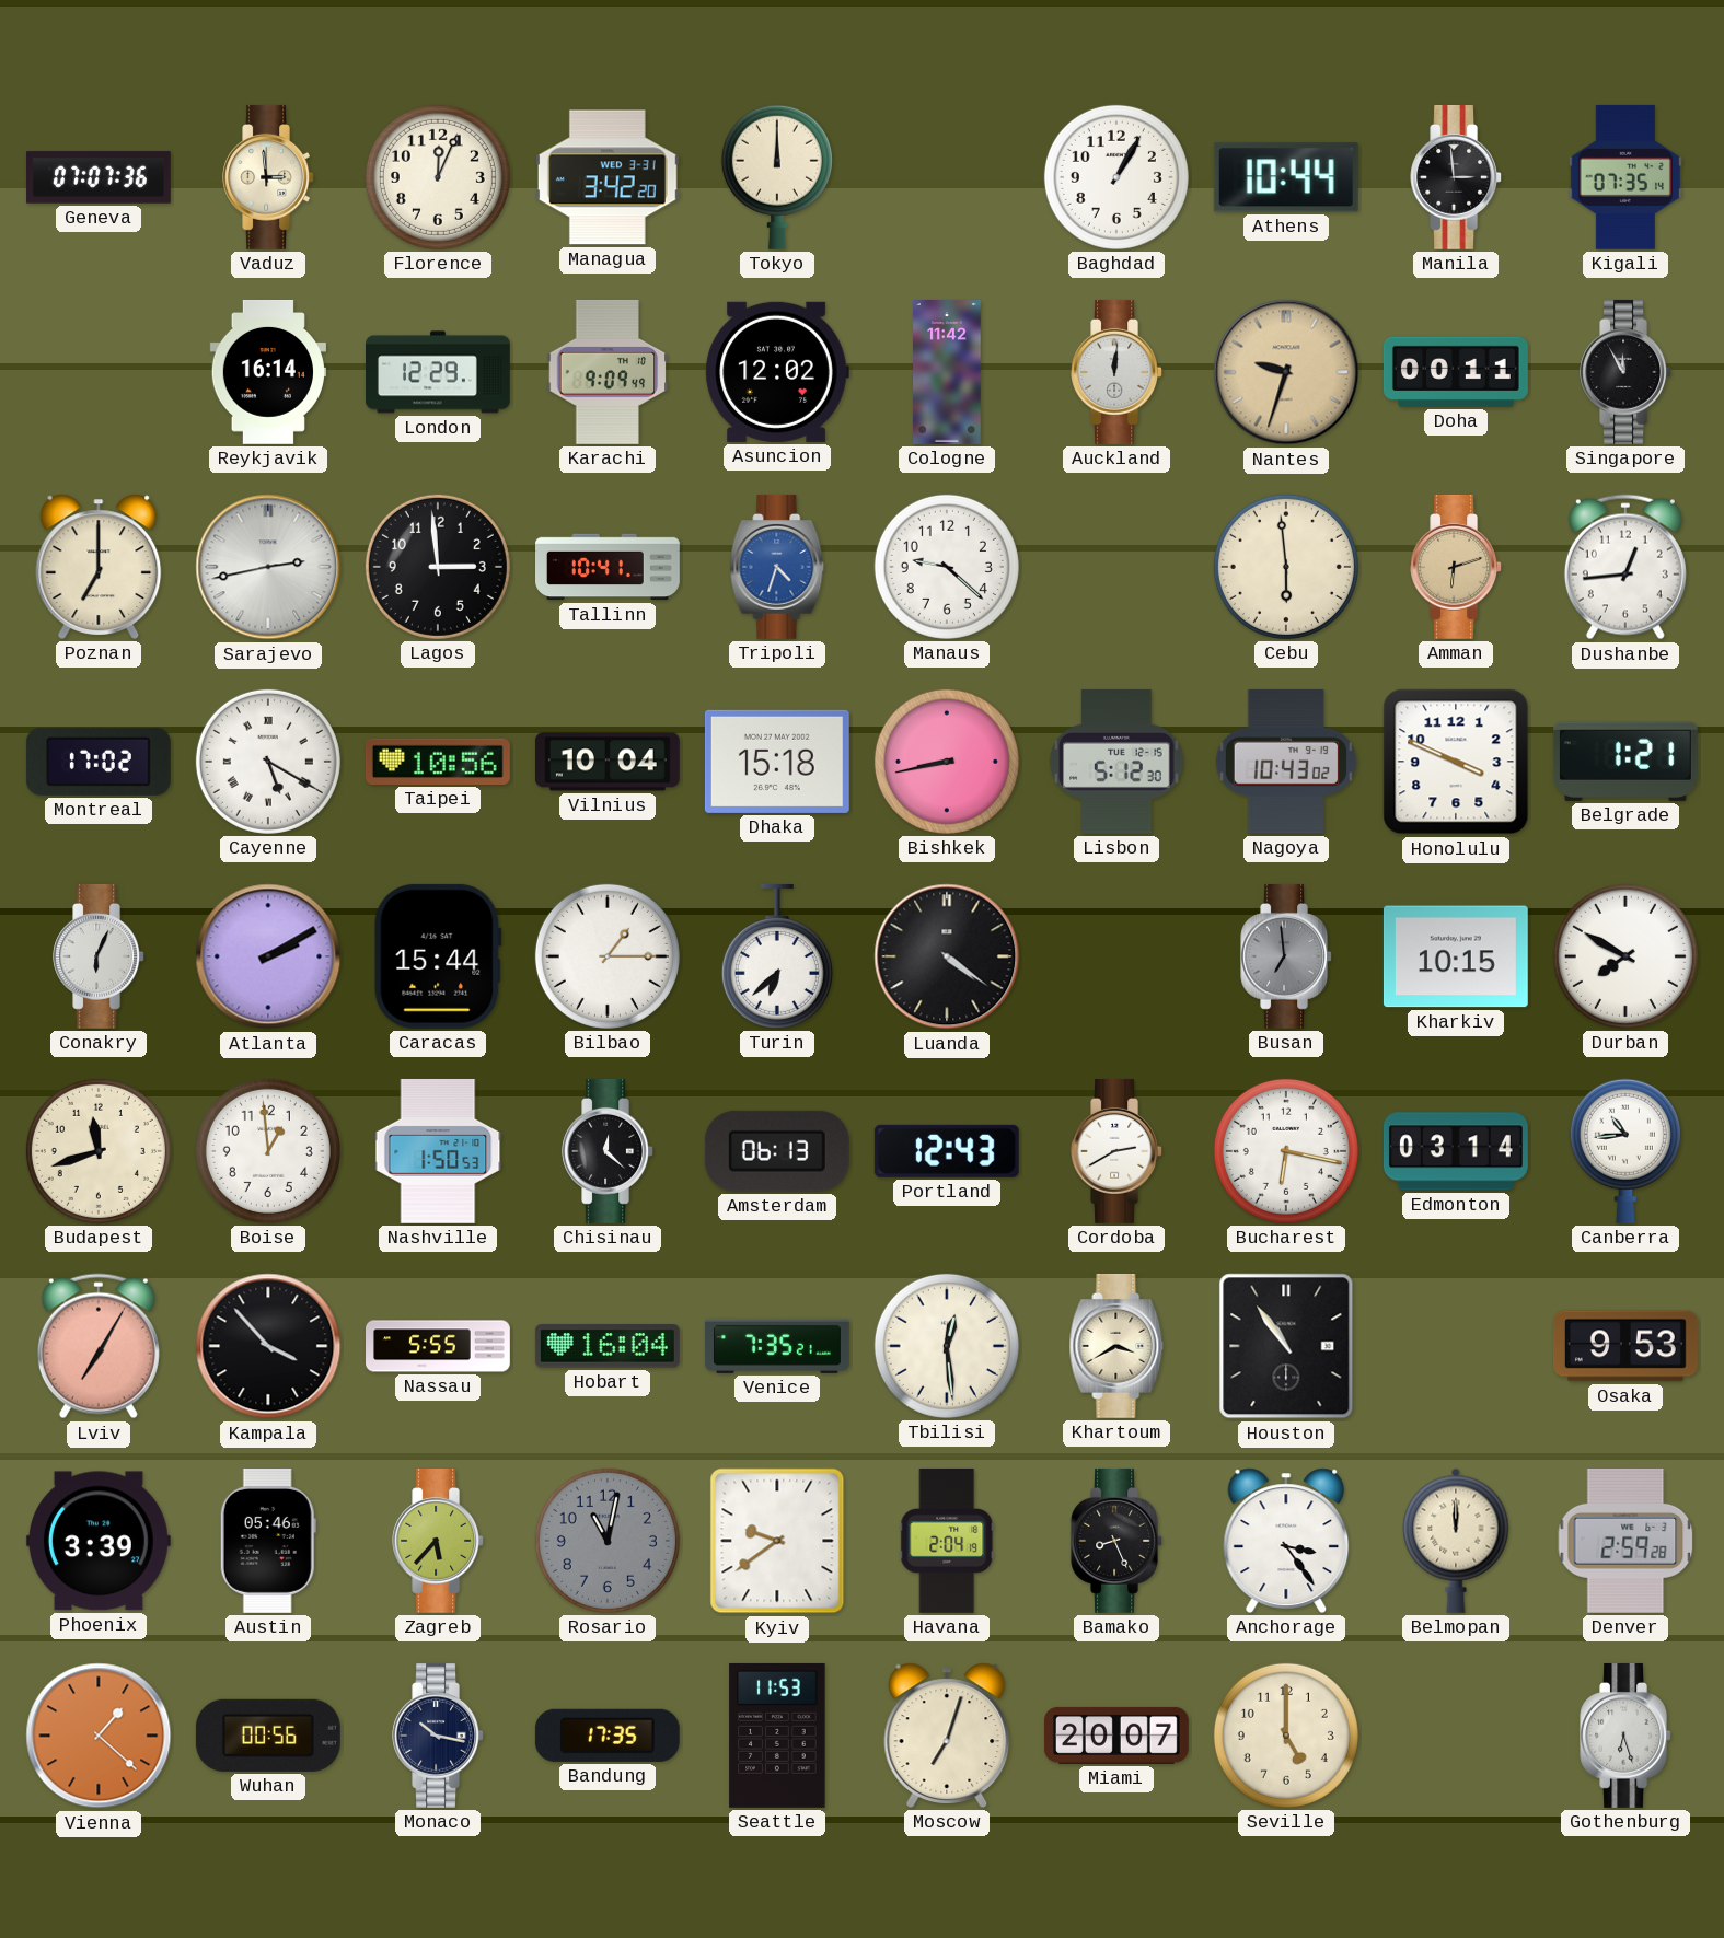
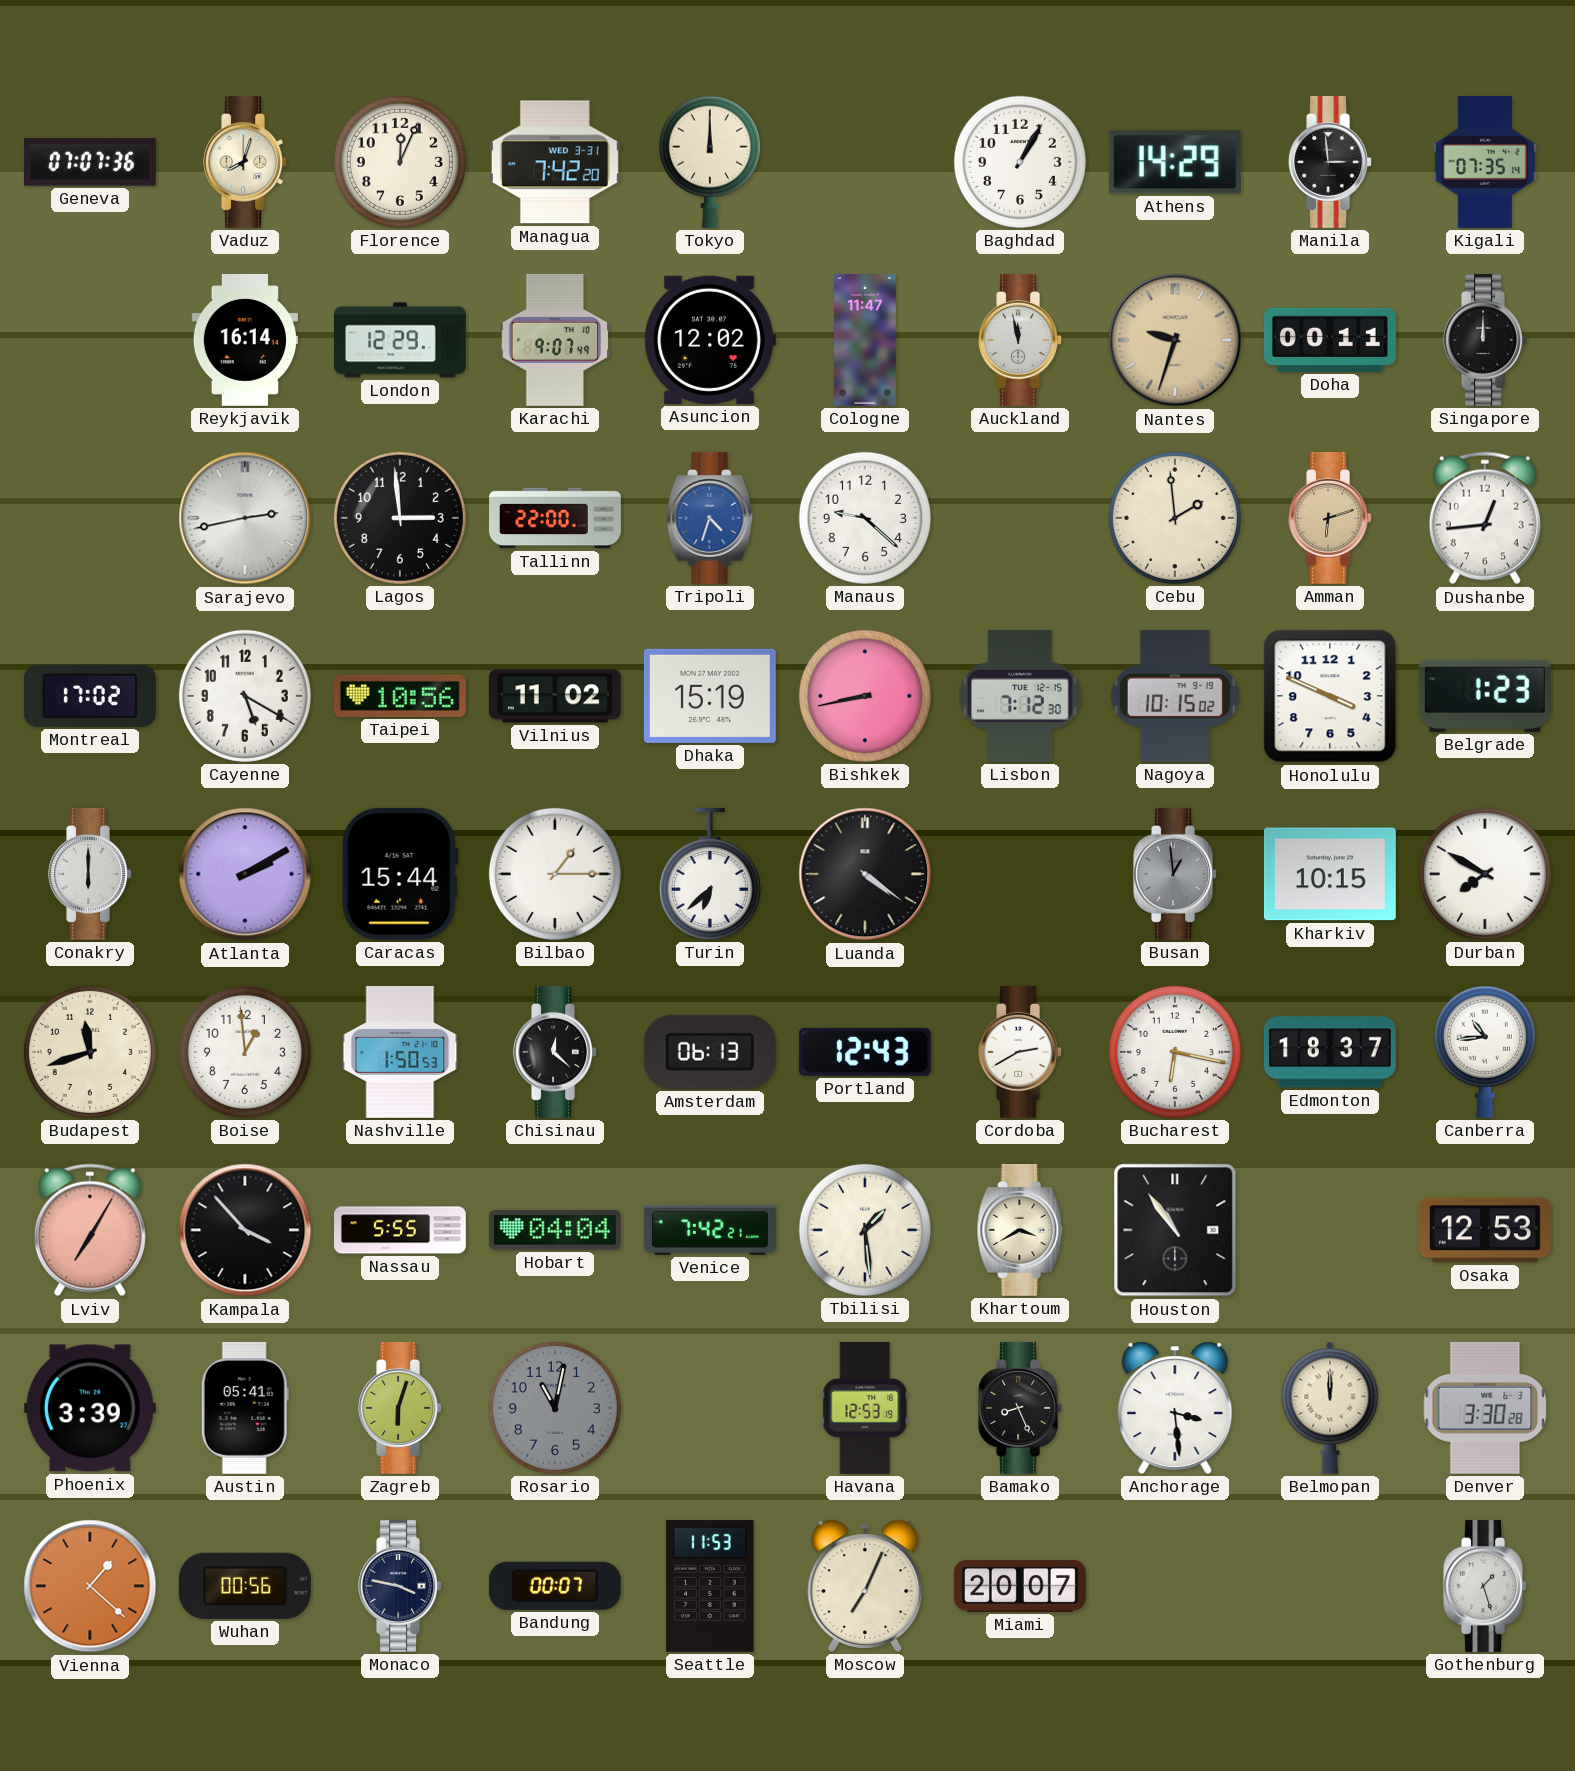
Vaduz: 2:59 -> 8:03 (245, 162)
Managua: 3:42 -> 7:42 (555, 162)
Athens: 10:44 -> 14:29 (1175, 162)
Karachi: 9:09 -> 9:07 (555, 340)
Cologne: 11:42 -> 11:47 (866, 341)
Auckland: 12:01 -> 11:58 (1020, 340)
Singapore: 11:55 -> 12:00 (1485, 340)
Poznan: 7:00 -> none (99, 567)
Tallinn: 10:41 -> 22:00 (556, 518)
Cebu: 5:59 -> 1:59 (1175, 518)
Cayenne numerals: Roman -> Arabic (245, 696)
Vilnius: 10:04 -> 11:02 (555, 696)
Dhaka: 15:18 -> 15:19 (710, 696)
Lisbon: 5:12 -> 7:12 (1020, 696)
Nagoya: 10:43 -> 10:15 (1175, 696)
Belgrade: 1:21 -> 1:23 (1485, 696)
Conakry: 6:04 -> 6:00 (90, 874)
Busan: 6:59 -> 12:59 (1175, 874)
Edmonton: 03:14 -> 18:37 (1330, 1052)
Hobart: 16:04 -> 04:04 (555, 1230)
Venice: 7:35 -> 7:42 (710, 1230)
Tbilisi: 12:29 -> 1:29 (865, 1230)
Osaka: 9:53 -> 12:53 (1485, 1230)
Austin: 05:46 -> 05:41 (245, 1408)
Zagreb: 5:37 -> 6:03 (400, 1408)
Kyiv: 9:39 -> none (777, 1541)
Havana: 2:04 -> 12:53 (865, 1408)
Anchorage: 3:24 -> 3:29 (1175, 1408)
Denver: 2:59 -> 3:30 (1485, 1408)
Monaco: 10:17 -> 3:47 (400, 1586)
Bandung: 17:35 -> 00:07 (555, 1586)
Moscow: 7:03 -> 7:04 (865, 1586)
Seville: 5:00 -> none (1286, 1736)
Gothenburg: 6:27 -> 1:27 (1485, 1586)
